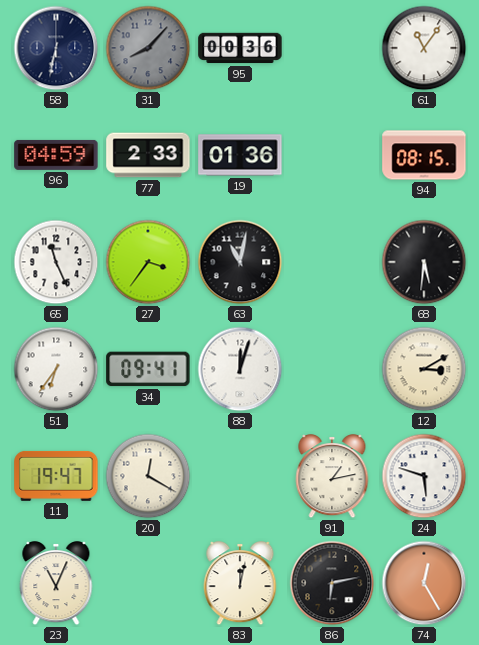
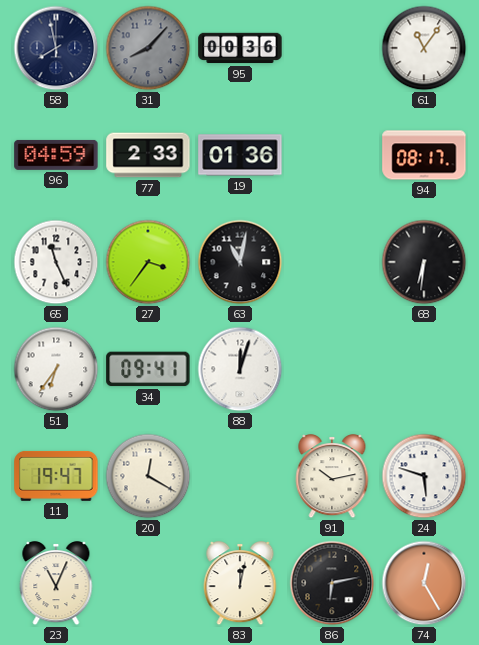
58: 6:32 -> 7:58 (56, 48)
94: 08:15 -> 08:17 (424, 155)
68: 5:31 -> 6:31 (424, 262)
12: 3:10 -> none (424, 369)
91: 1:13 -> 10:13 (332, 476)
